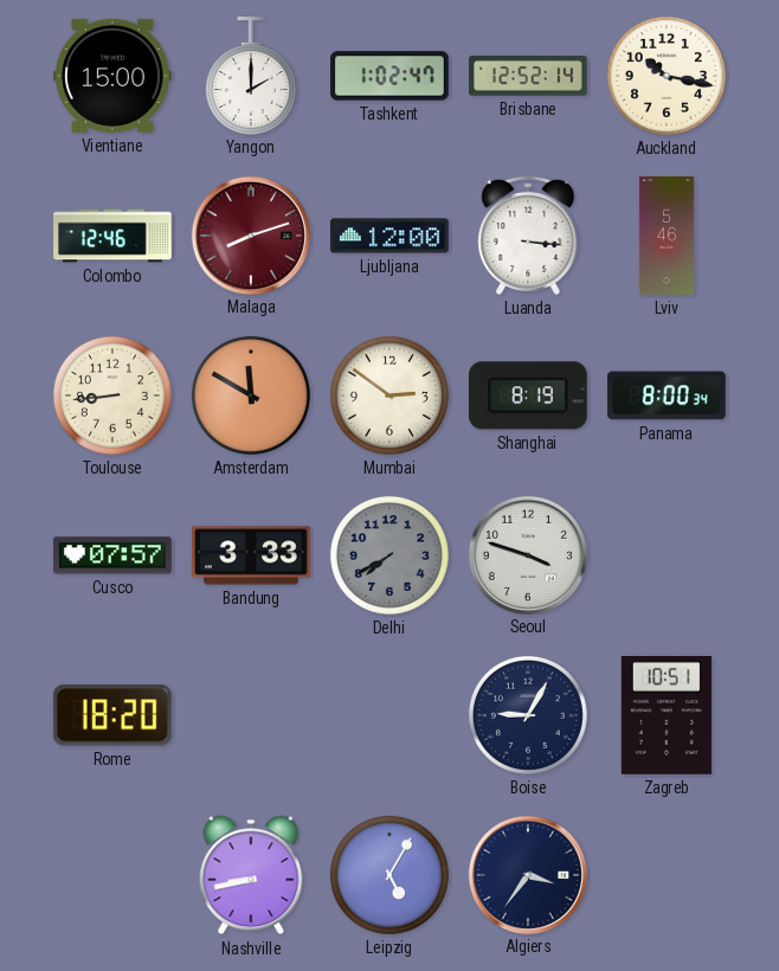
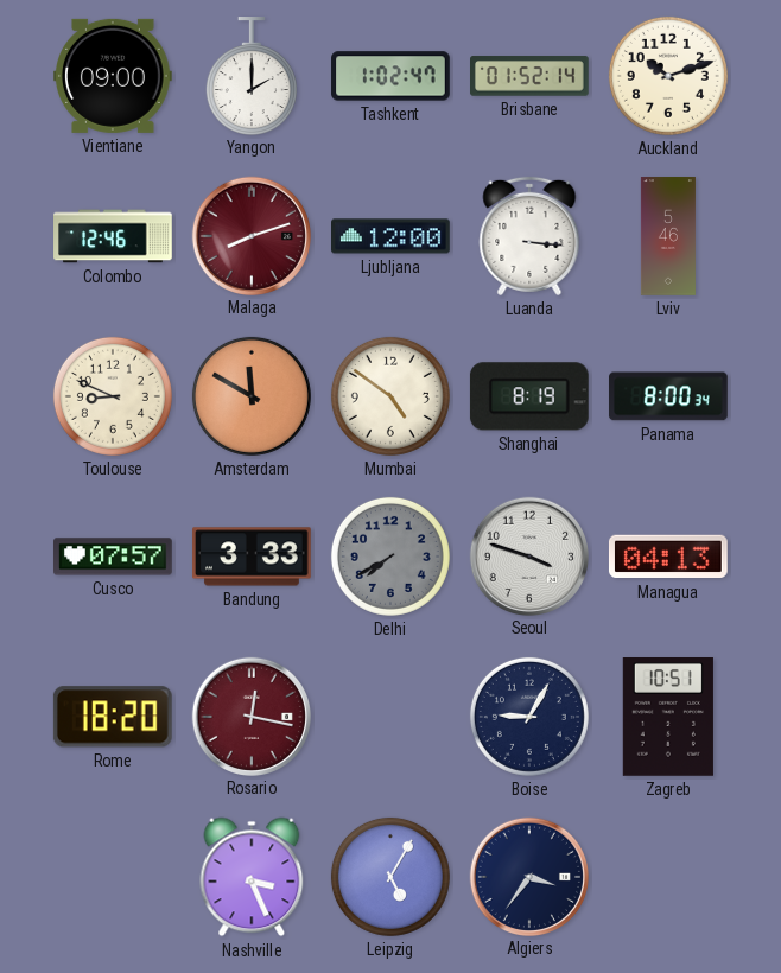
Vientiane: 15:00 -> 09:00 (114, 76)
Brisbane: 12:52 -> 01:52 (531, 76)
Auckland: 10:17 -> 10:12 (668, 76)
Toulouse: 8:44 -> 8:49 (113, 396)
Mumbai: 2:51 -> 4:51 (390, 396)
Managua: none -> 04:13 (668, 557)
Rosario: none -> 12:17 (250, 716)
Nashville: 8:43 -> 3:26 (252, 877)
